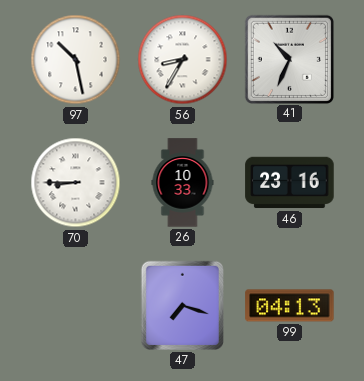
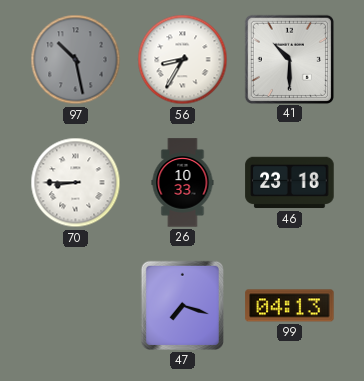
97 dial: white -> grey (76, 60)
41: 10:34 -> 10:30 (289, 59)
46: 23:16 -> 23:18 (290, 183)
